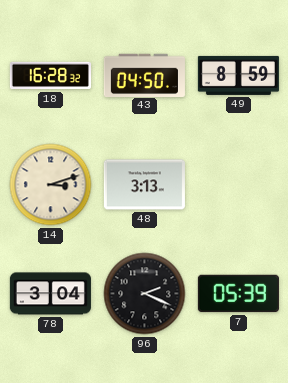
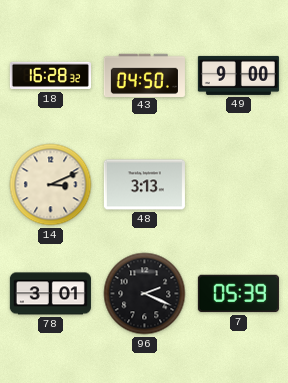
49: 8:59 -> 9:00 (238, 75)
14: 3:12 -> 3:11 (51, 185)
78: 3:04 -> 3:01 (50, 294)
